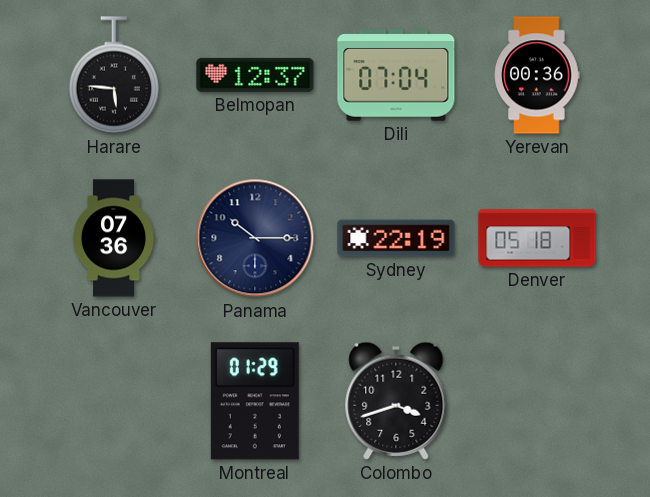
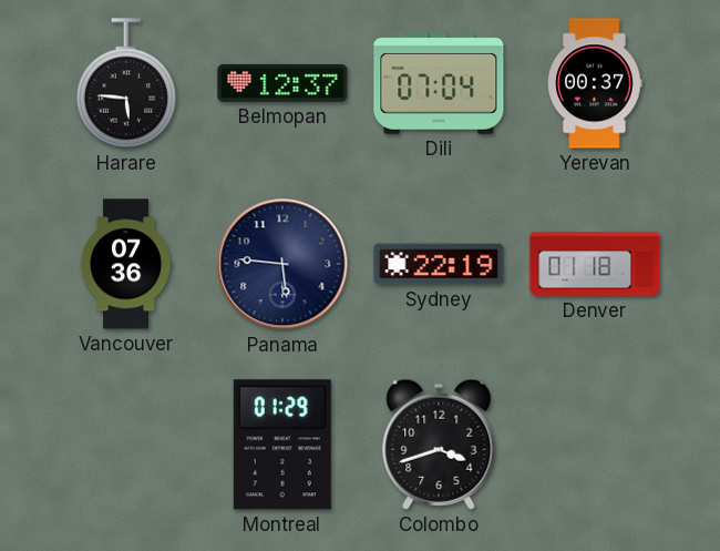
Yerevan: 00:36 -> 00:37 (595, 83)
Panama: 10:15 -> 5:46 (282, 264)
Denver: 05:18 -> 01:18 (595, 264)
